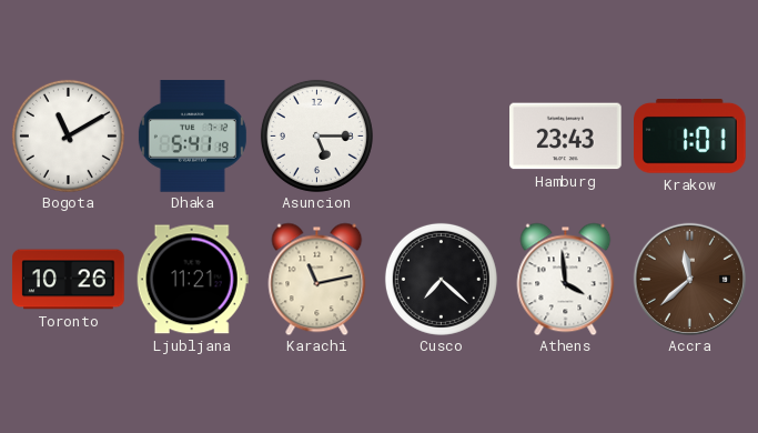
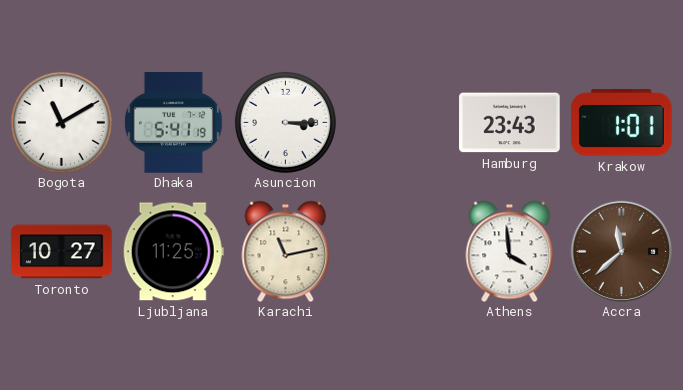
Asuncion: 5:15 -> 3:15 (285, 122)
Toronto: 10:26 -> 10:27 (62, 252)
Ljubljana: 11:21 -> 11:25 (173, 252)
Cusco: 7:22 -> none (441, 279)
